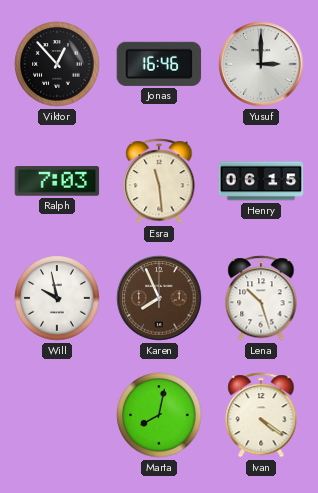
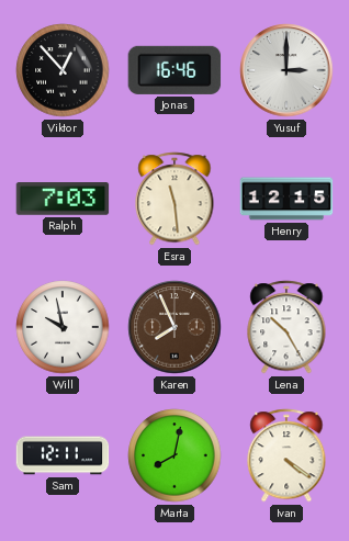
Henry: 06:15 -> 12:15 (286, 199)
Lena: 10:27 -> 10:25 (286, 327)
Sam: none -> 12:11 (63, 455)
